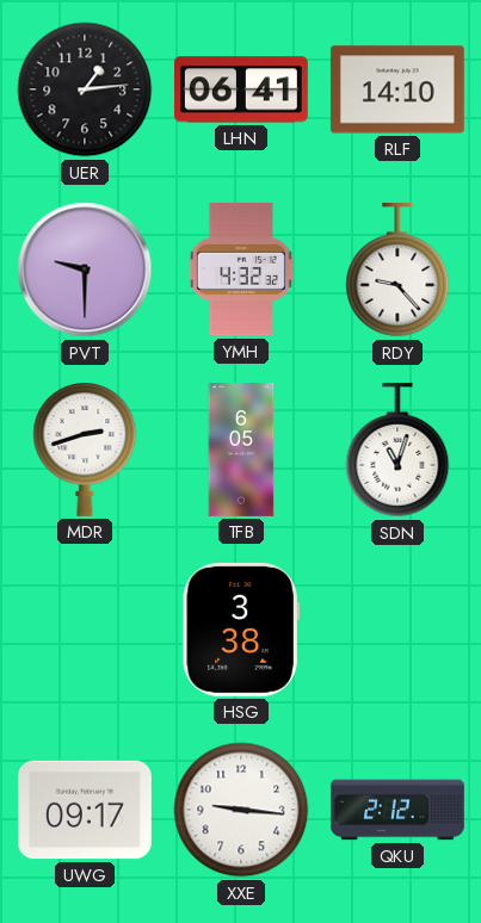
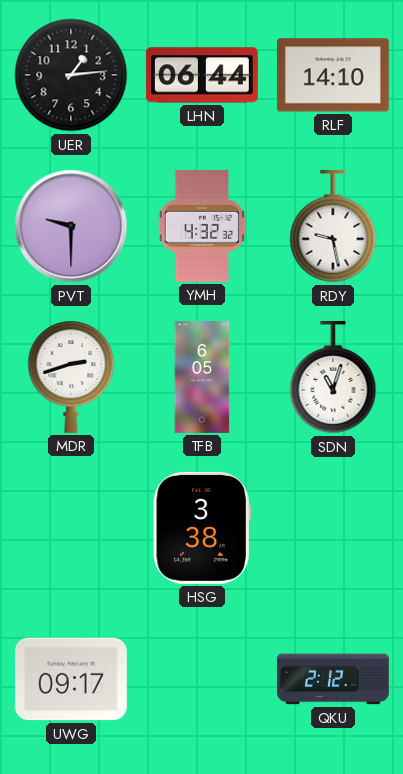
LHN: 06:41 -> 06:44 (202, 75)
RDY: 9:23 -> 9:28 (333, 226)
XXE: 9:16 -> none (241, 810)
